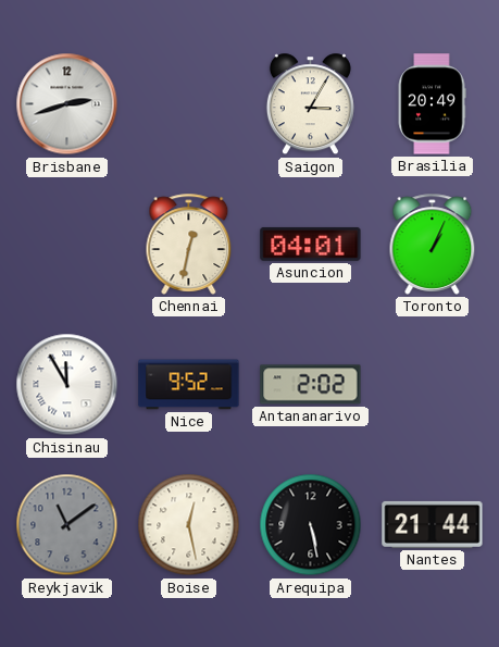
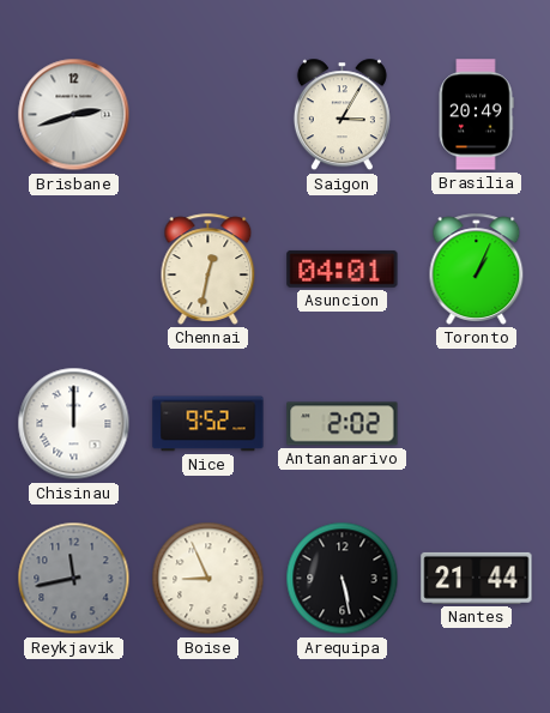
Chisinau: 11:55 -> 12:00 (74, 424)
Reykjavik: 11:09 -> 11:43 (74, 579)
Boise: 12:28 -> 8:56 (208, 579)
